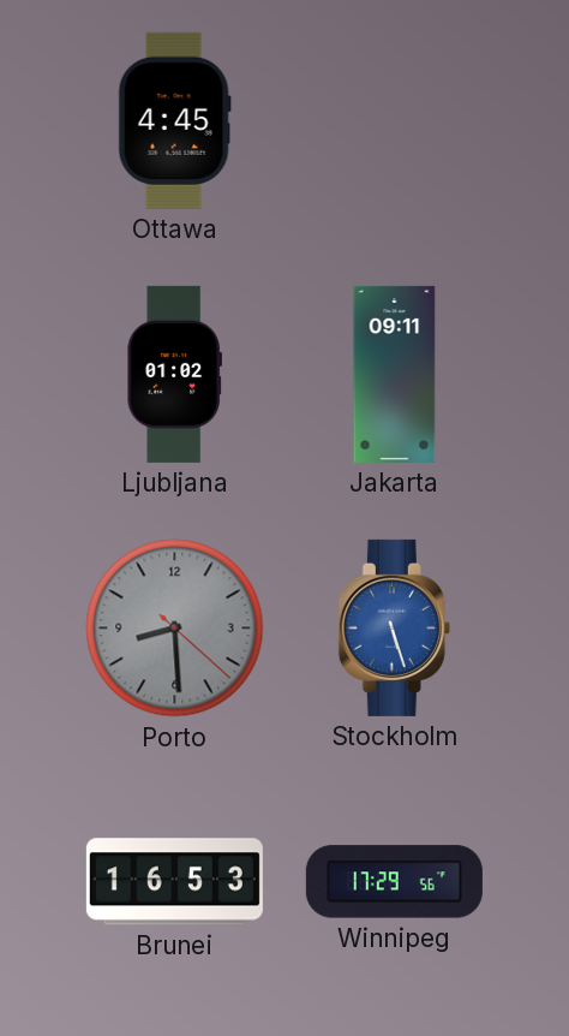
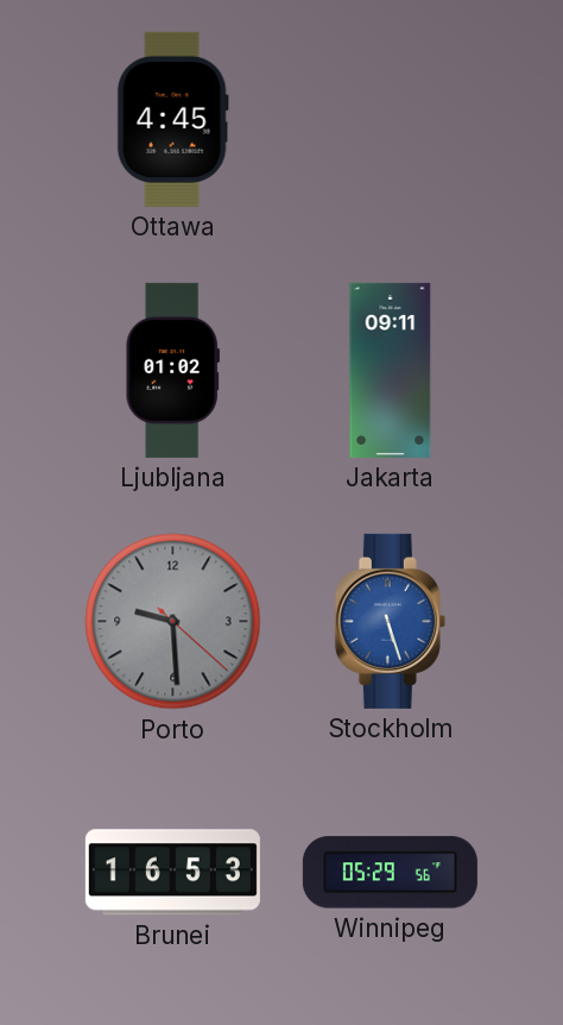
Porto: 8:29 -> 9:29 (173, 622)
Winnipeg: 17:29 -> 05:29 (390, 873)
